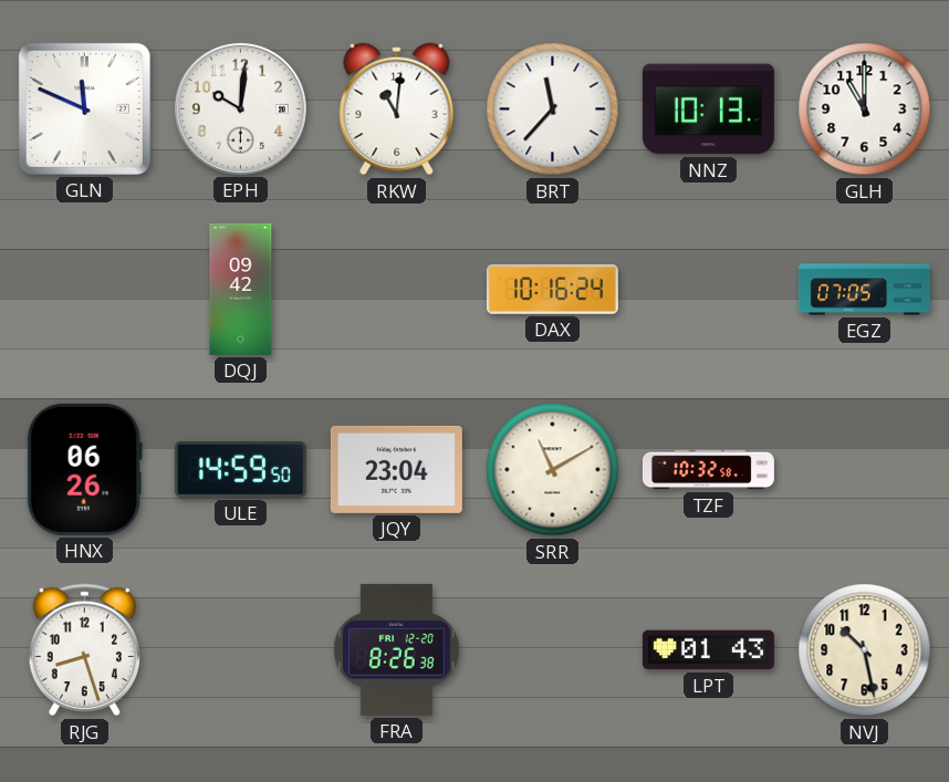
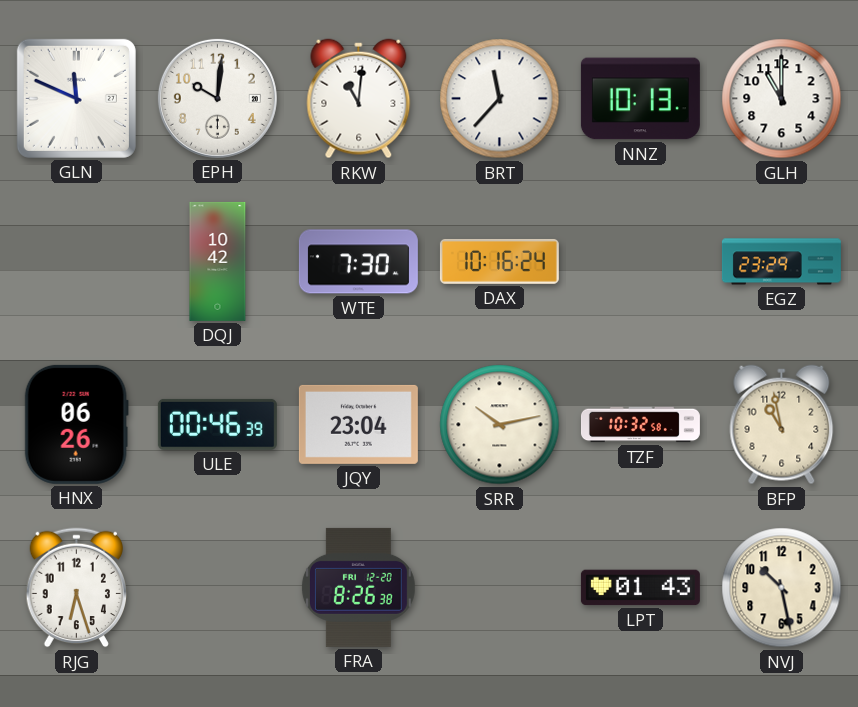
DQJ: 09:42 -> 10:42 (218, 261)
WTE: none -> 7:30 (358, 262)
EGZ: 07:05 -> 23:29 (781, 262)
ULE: 14:59 -> 00:46 (217, 424)
SRR: 11:10 -> 10:13 (500, 425)
BFP: none -> 10:58 (782, 425)
RJG: 8:27 -> 6:27 (76, 588)
